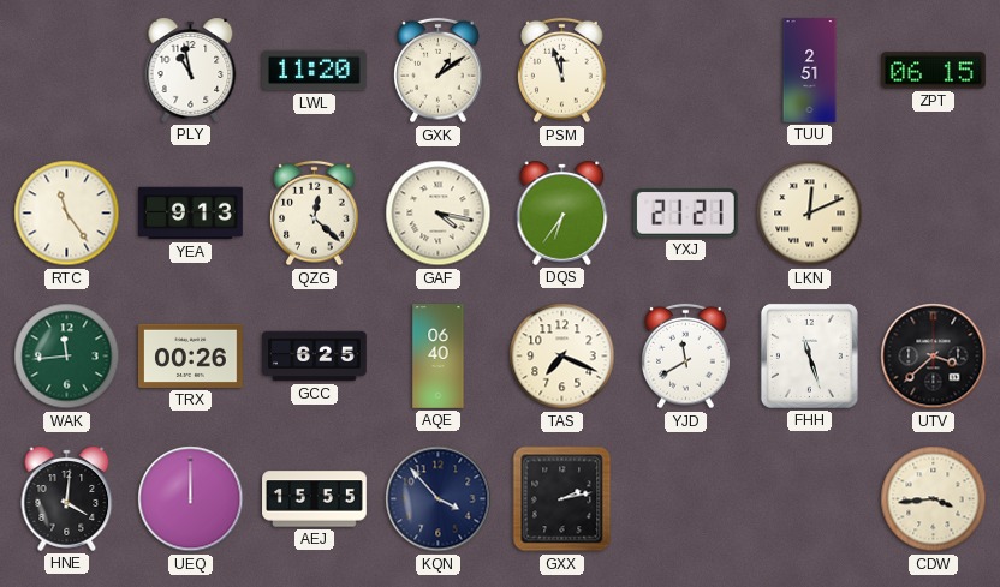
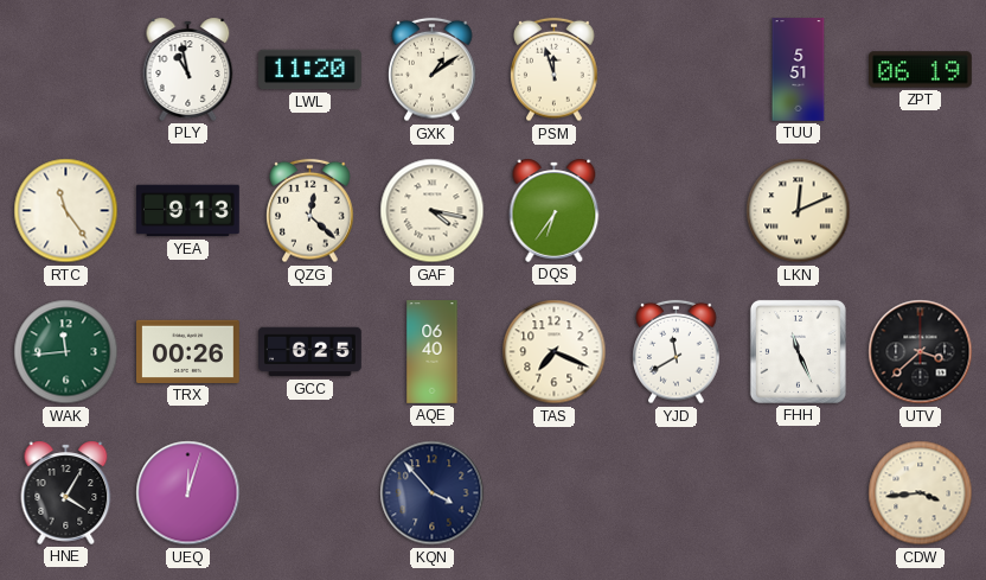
TUU: 2:51 -> 5:51 (799, 70)
ZPT: 06:15 -> 06:19 (921, 70)
YXJ: 21:21 -> none (685, 214)
FHH: 11:27 -> 11:26 (798, 351)
HNE: 4:01 -> 4:05 (66, 492)
UEQ: 12:00 -> 12:03 (188, 493)
AEJ: 15:55 -> none (315, 499)
GXX: 2:13 -> none (562, 499)
